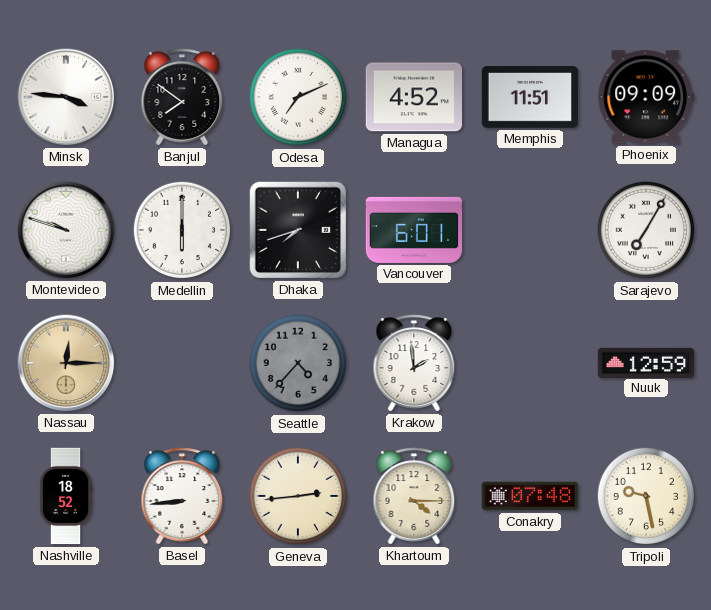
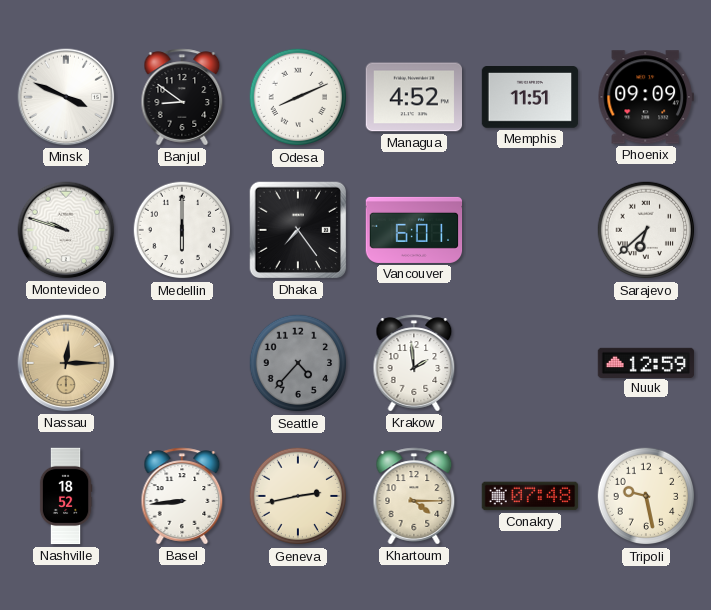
Minsk: 3:46 -> 3:49 (66, 97)
Banjul: 7:51 -> 8:51 (182, 97)
Odesa: 7:11 -> 8:11 (298, 97)
Dhaka: 7:42 -> 7:24 (298, 230)
Sarajevo: 7:05 -> 6:38 (646, 230)
Geneva: 2:44 -> 2:43 (298, 496)
